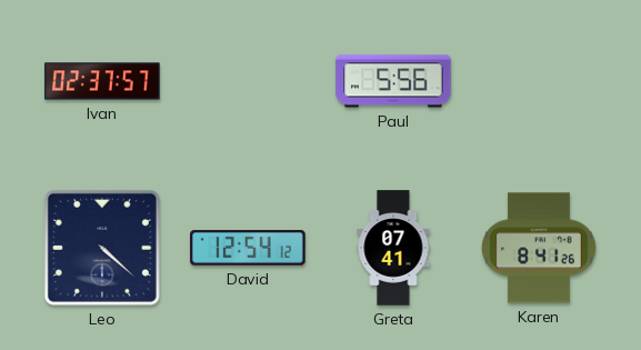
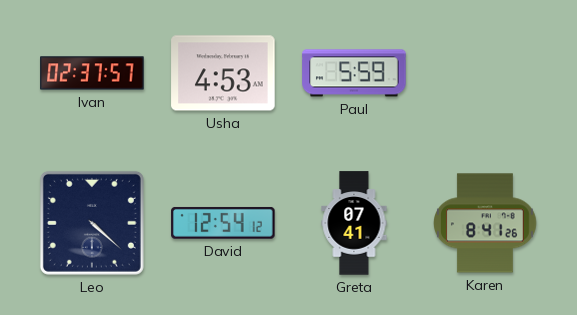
Usha: none -> 4:53 (223, 73)
Paul: 5:56 -> 5:59 (354, 73)
